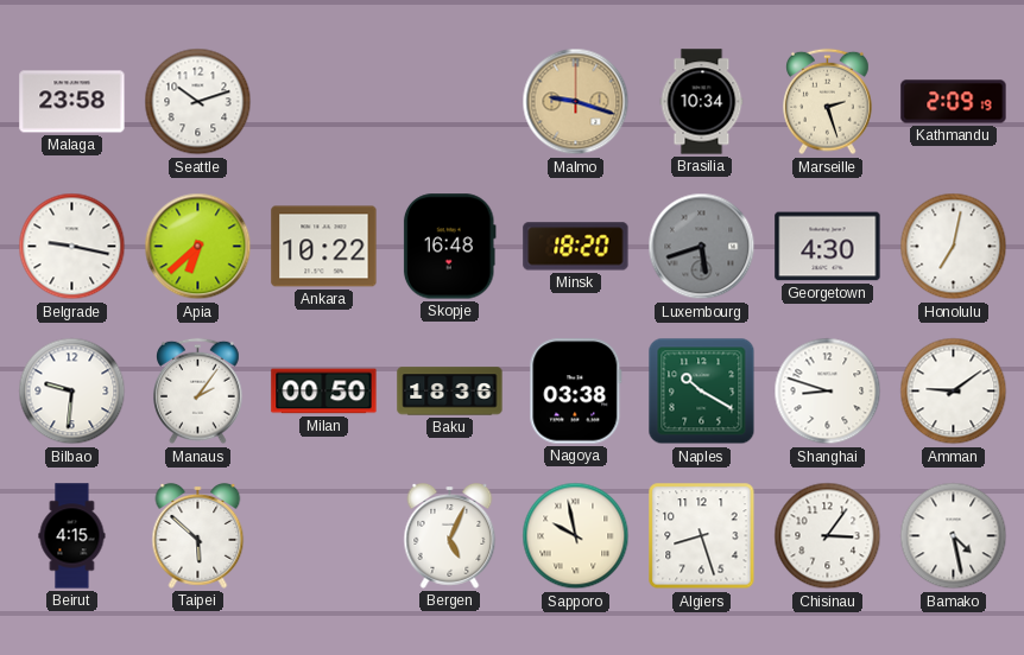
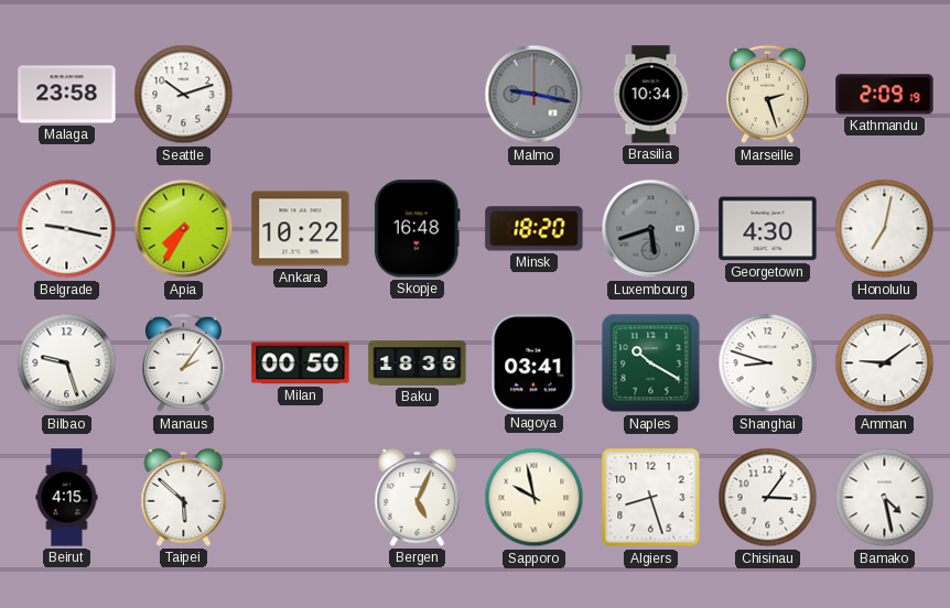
Malmo: 9:18 -> 9:17 (535, 95)
Malmo dial: champagne -> grey (535, 95)
Apia: 6:38 -> 7:35 (184, 229)
Bilbao: 9:31 -> 9:27 (67, 363)
Nagoya: 03:38 -> 03:41 (535, 363)
